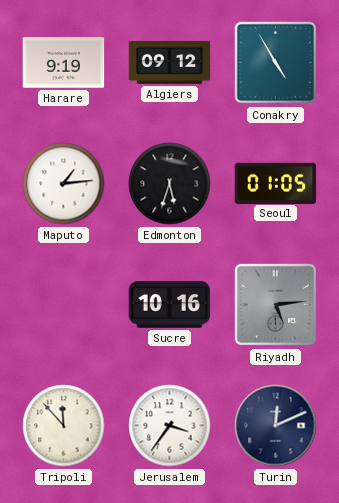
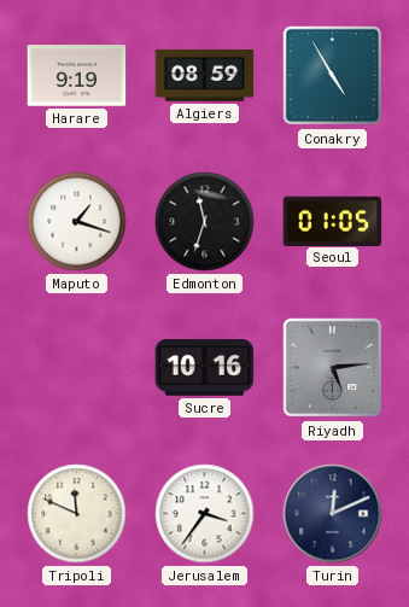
Algiers: 09:12 -> 08:59 (205, 75)
Maputo: 1:14 -> 1:18 (77, 222)
Edmonton: 5:33 -> 11:33 (205, 222)
Tripoli: 11:53 -> 11:49 (77, 514)
